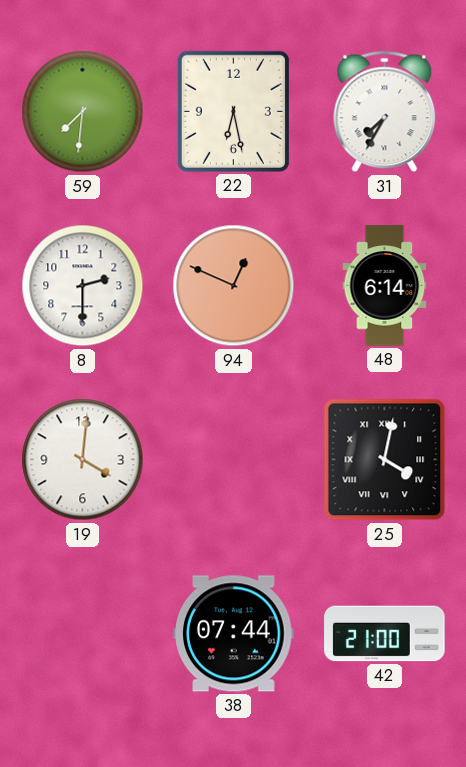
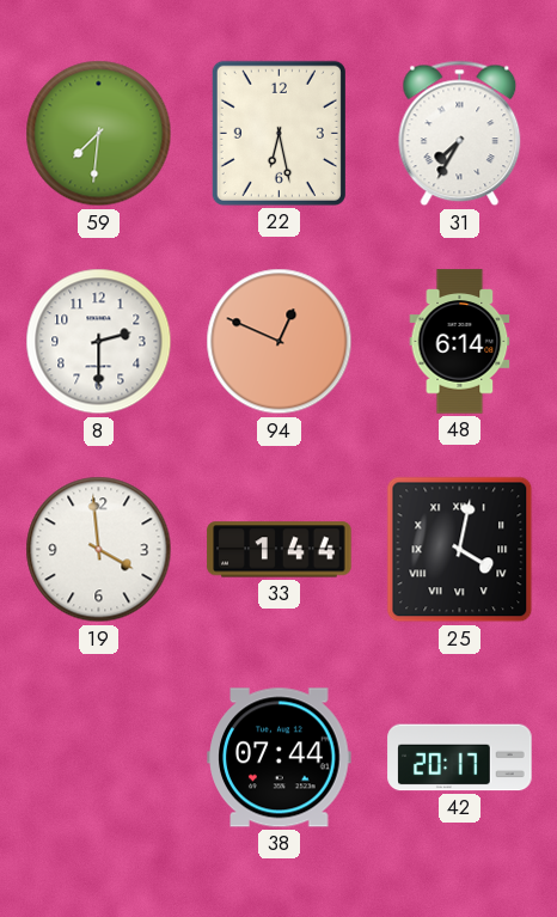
19: 4:01 -> 3:59 (99, 550)
33: none -> 1:44 (280, 550)
42: 21:00 -> 20:17 (460, 758)
